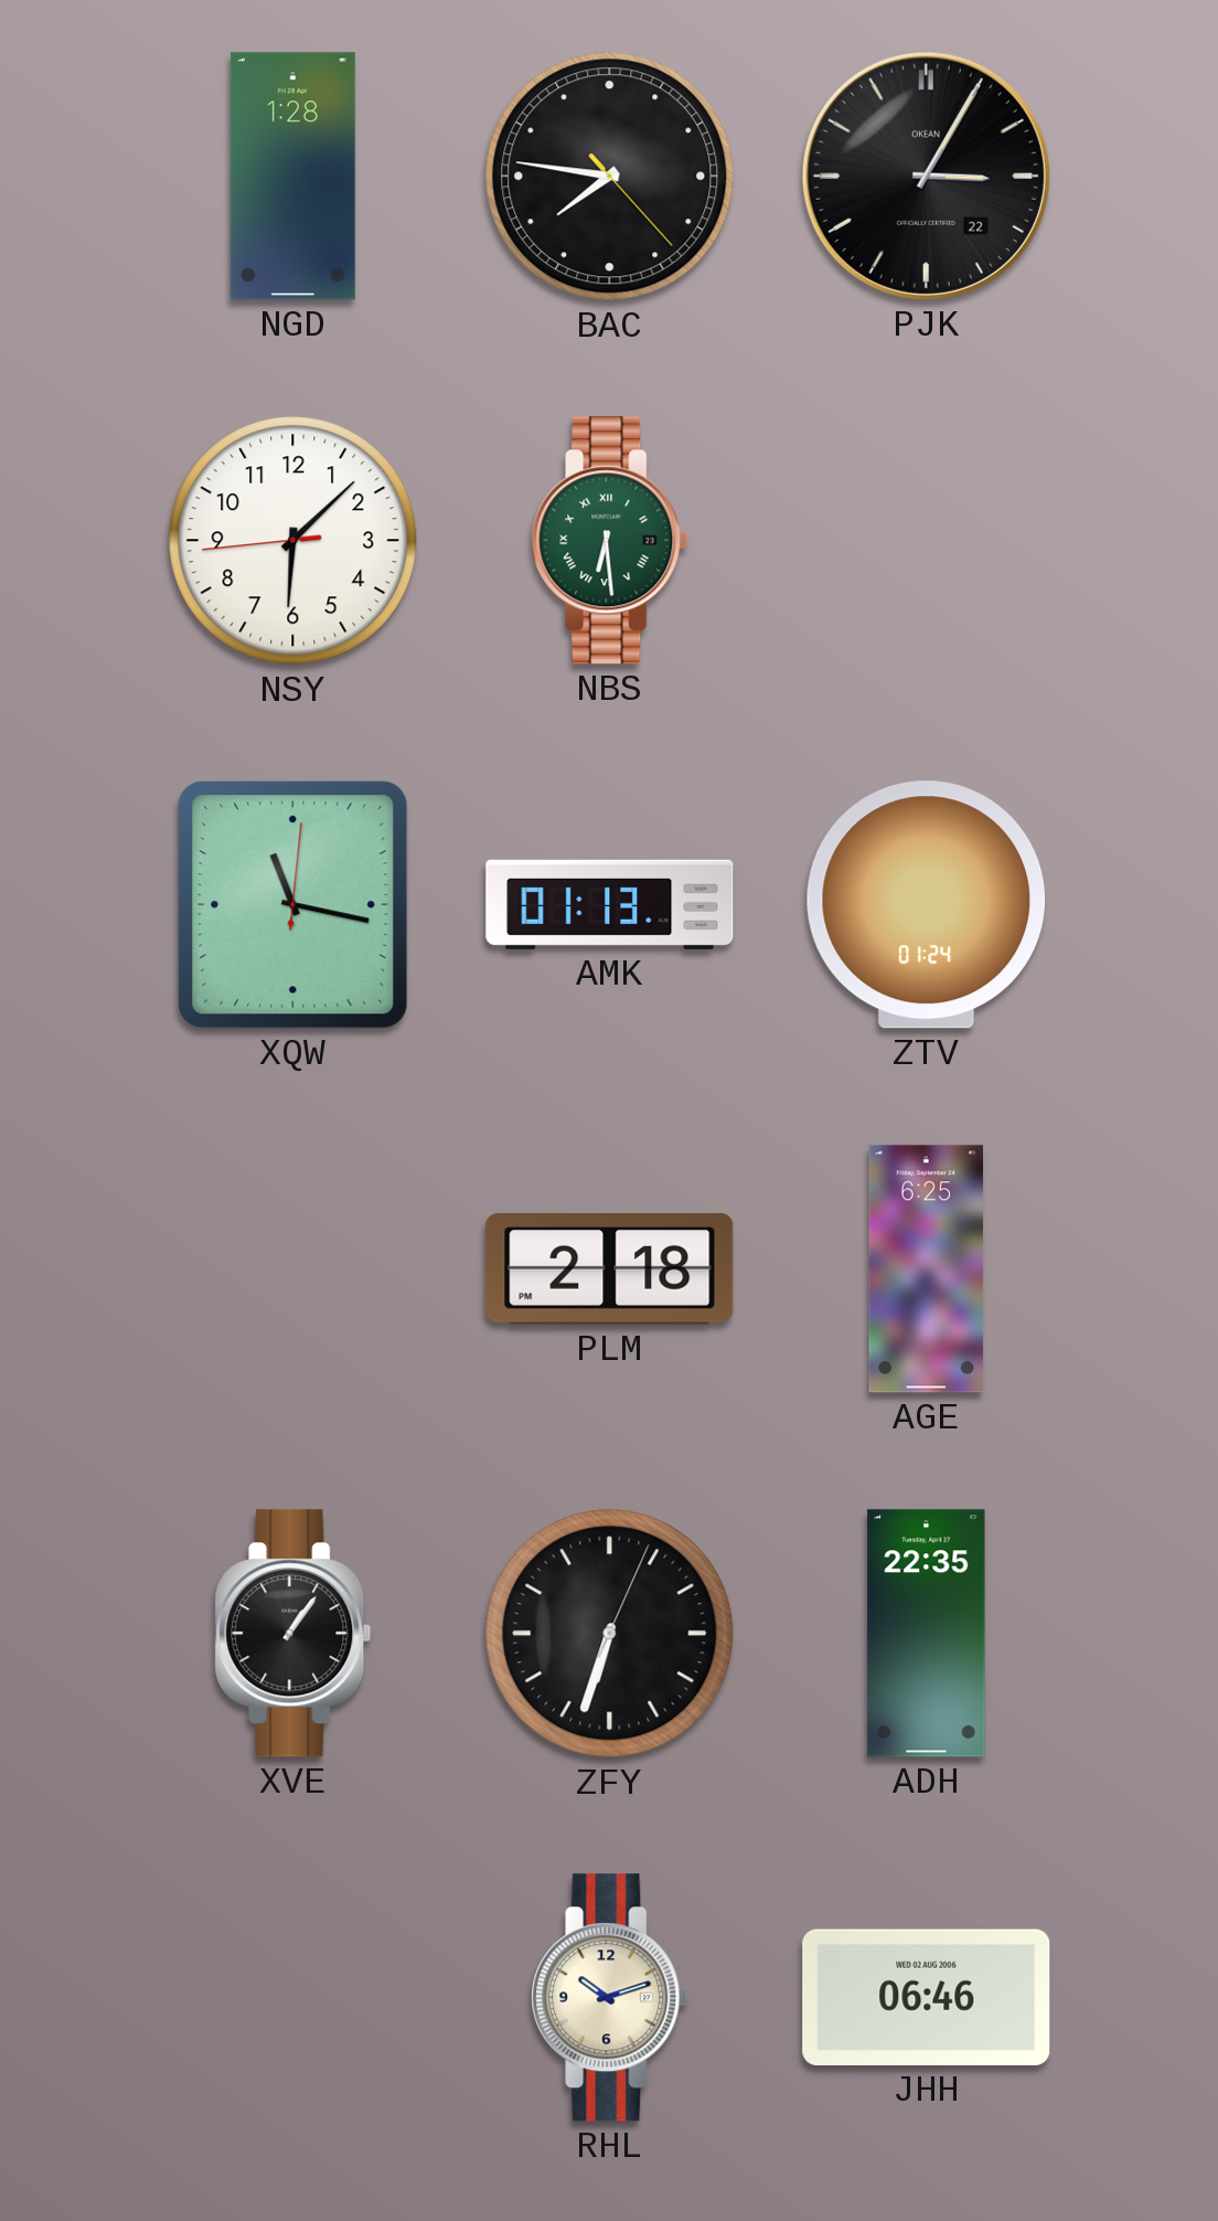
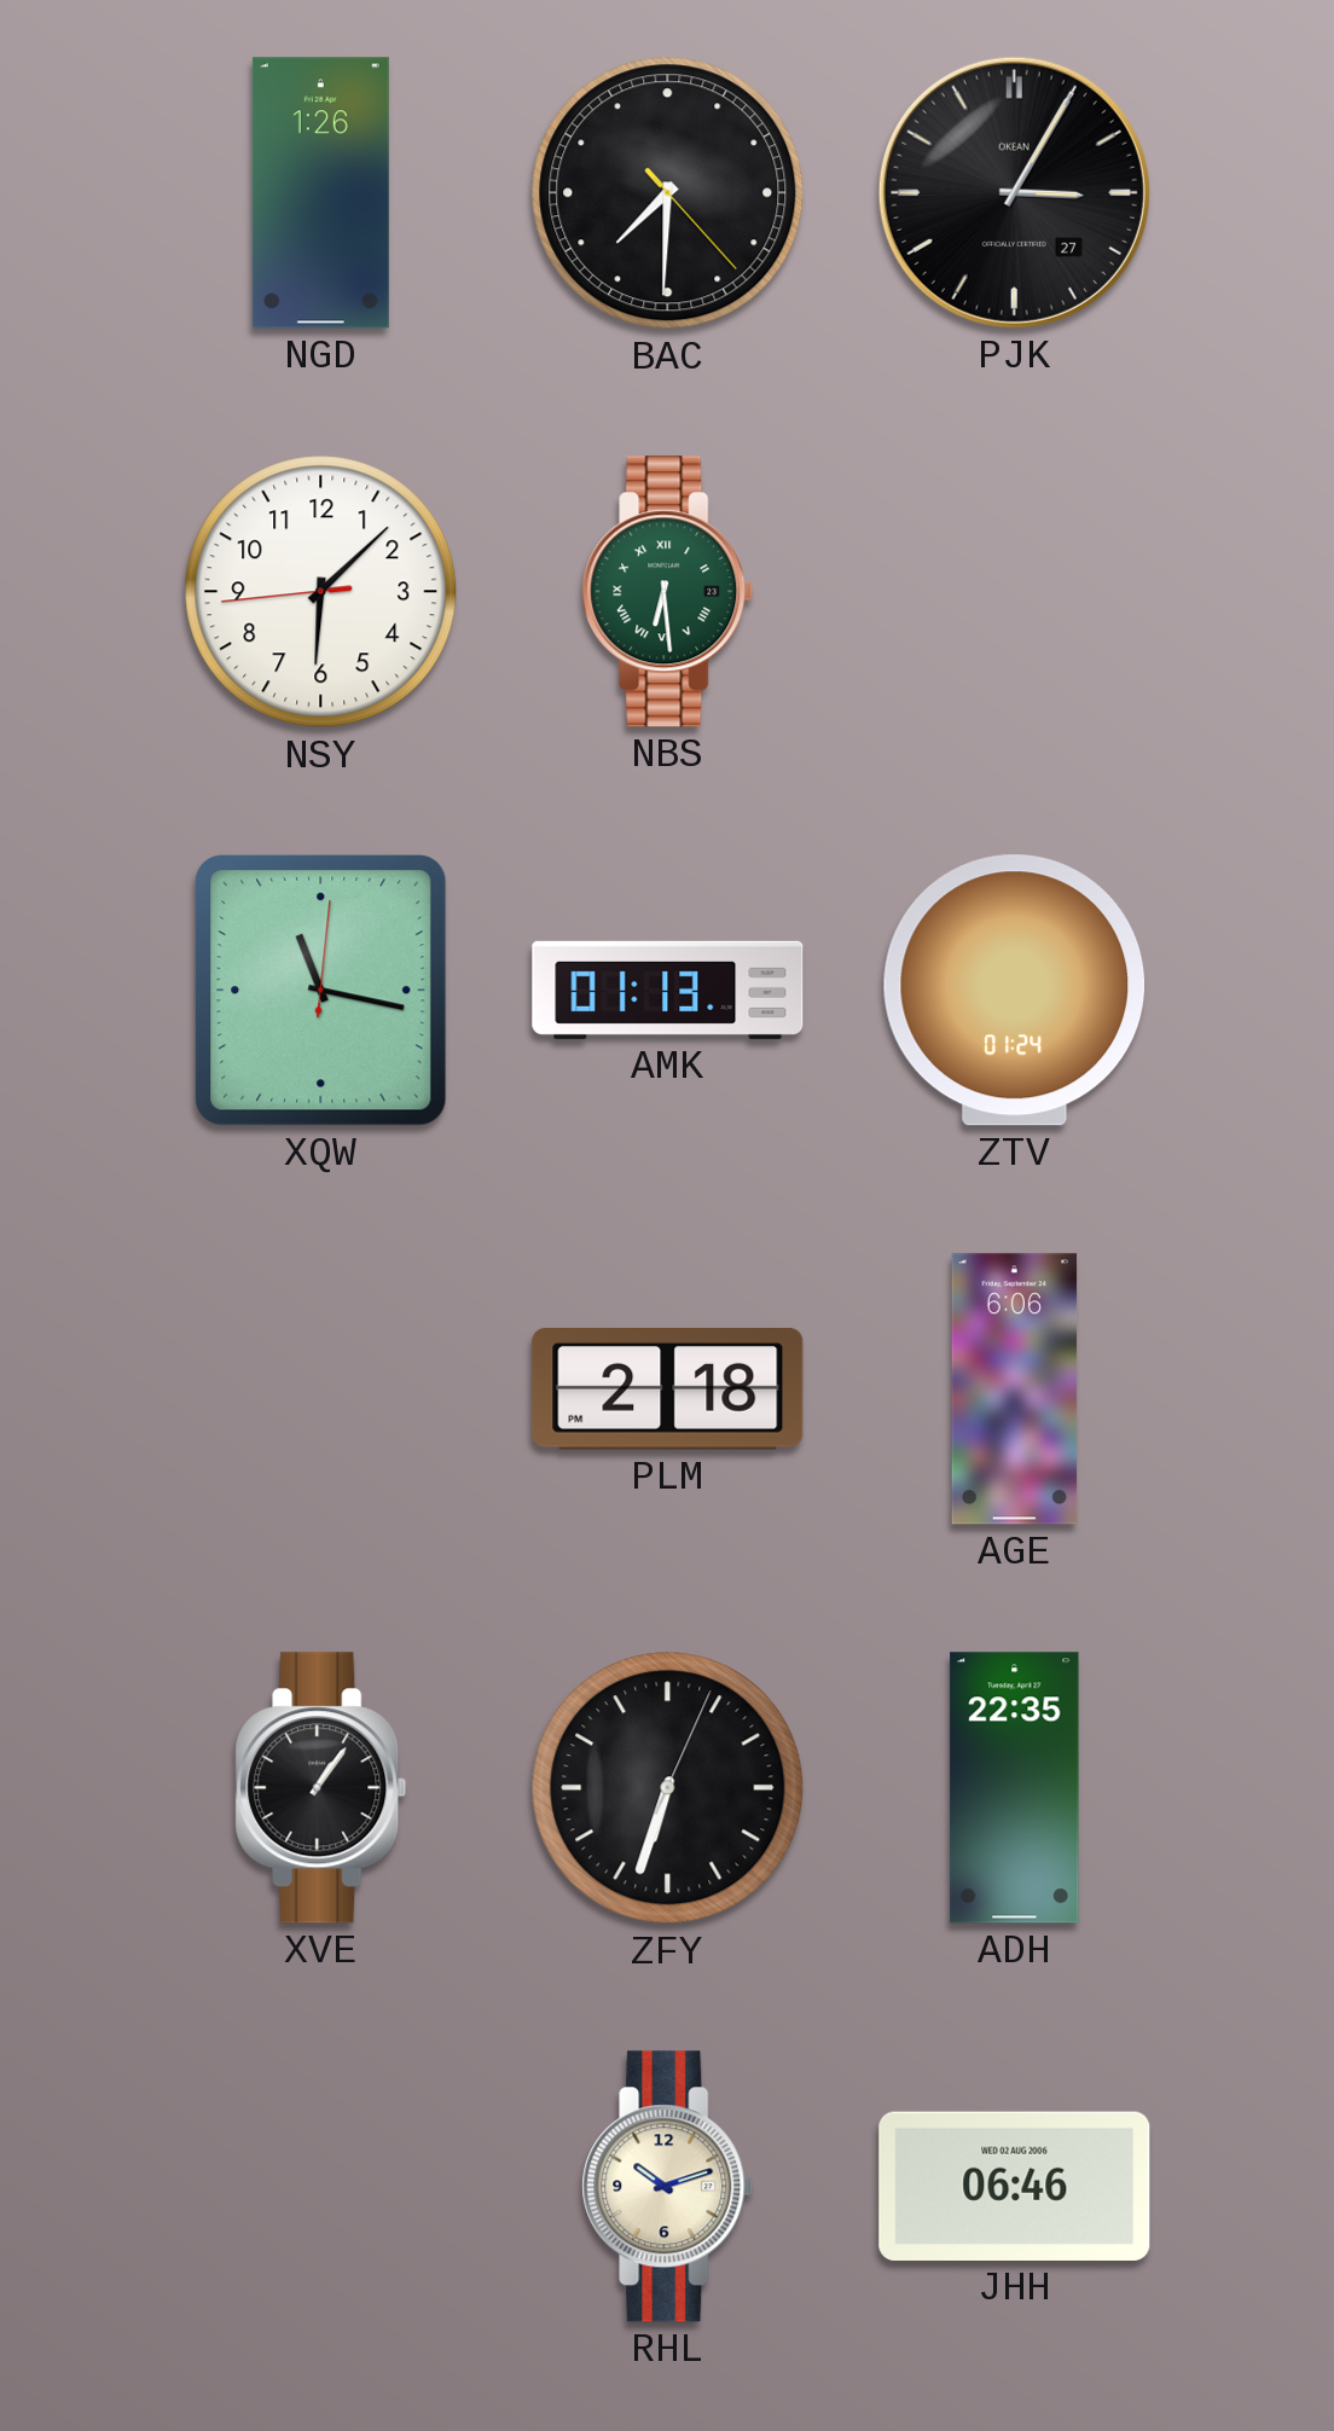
NGD: 1:28 -> 1:26 (320, 193)
BAC: 7:46 -> 7:30 (668, 193)
PJK date: 22 -> 27 (1014, 192)
AGE: 6:25 -> 6:06 (1015, 1389)
